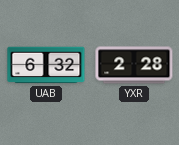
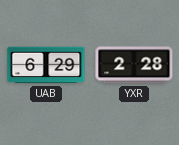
UAB: 6:32 -> 6:29 (46, 65)
